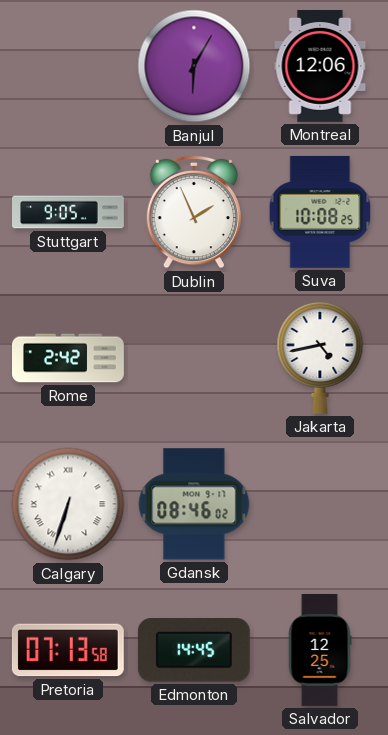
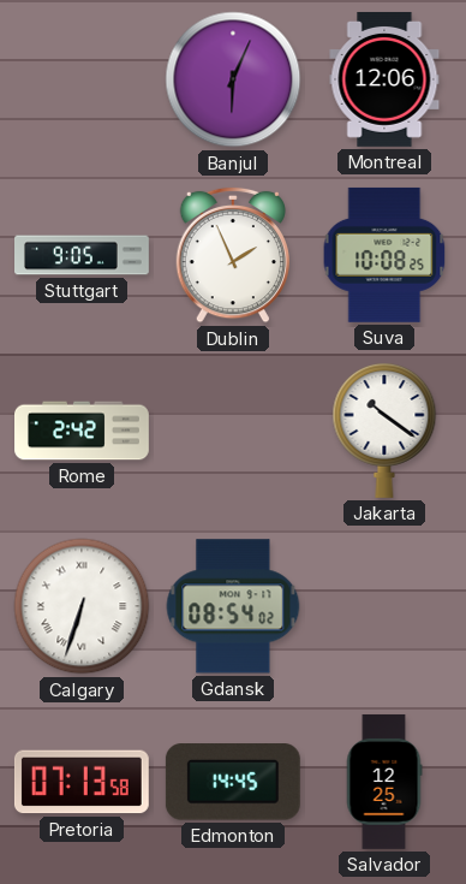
Banjul: 6:05 -> 6:04 (233, 79)
Jakarta: 4:43 -> 10:21 (384, 431)
Gdansk: 08:46 -> 08:54 (233, 606)
